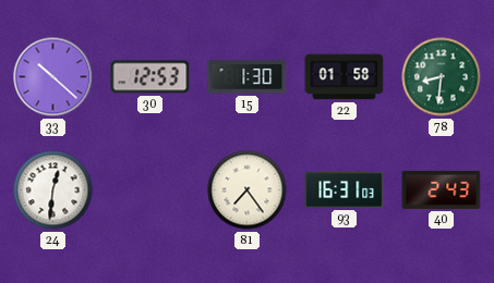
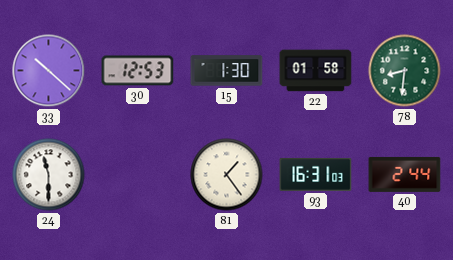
24: 12:31 -> 11:30 (49, 175)
81: 7:24 -> 1:24 (227, 175)
40: 2:43 -> 2:44 (405, 174)
